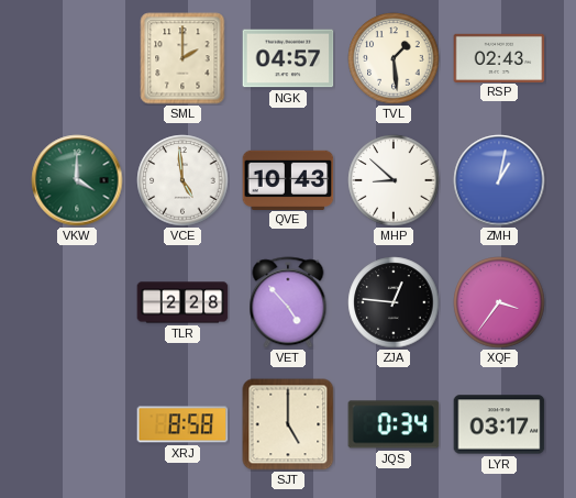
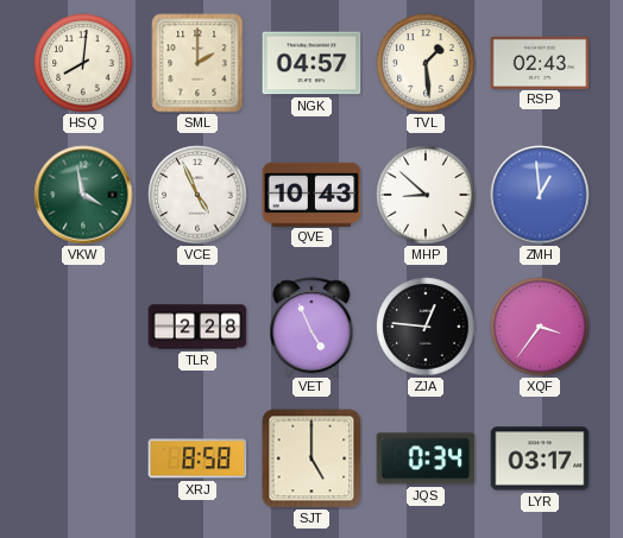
HSQ: none -> 8:01 (83, 63)
VKW: 4:00 -> 3:58 (83, 195)
VCE: 4:59 -> 4:56 (197, 195)
ZMH: 1:02 -> 12:59 (540, 195)
VET: 4:53 -> 4:56 (311, 327)
